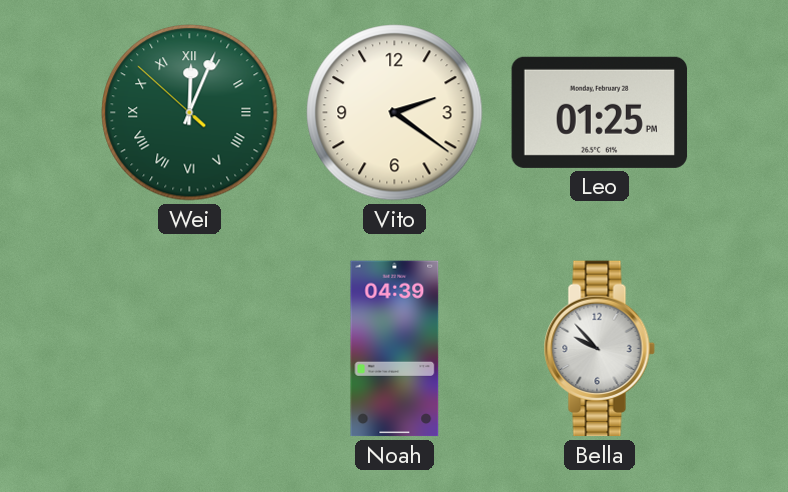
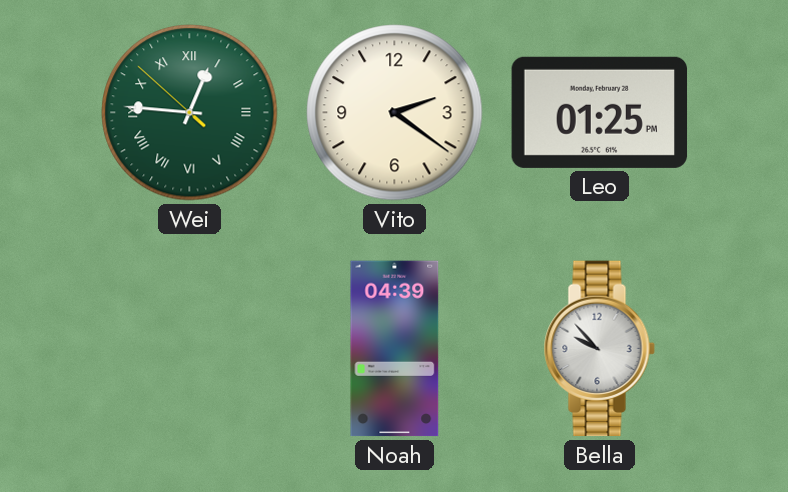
Wei: 12:03 -> 12:45 (190, 113)
